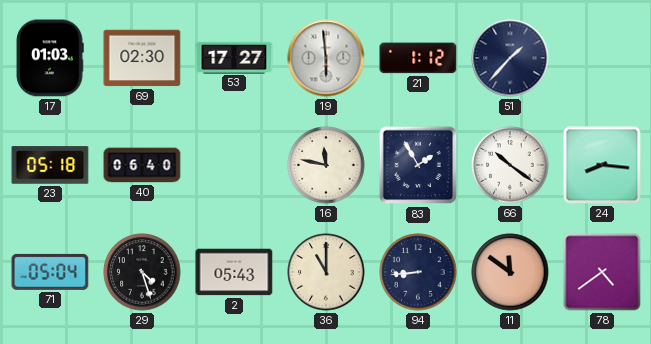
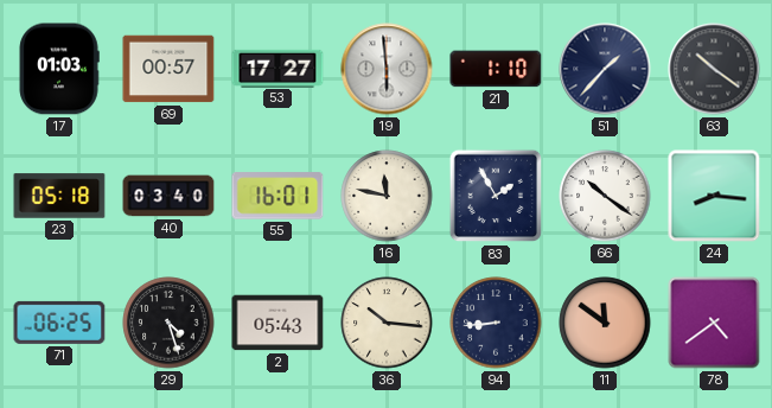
69: 02:30 -> 00:57 (168, 69)
21: 1:12 -> 1:10 (496, 69)
63: none -> 10:21 (714, 69)
40: 06:40 -> 03:40 (168, 196)
55: none -> 16:01 (277, 196)
71: 05:04 -> 06:25 (59, 323)
36: 11:00 -> 10:16 (387, 323)
